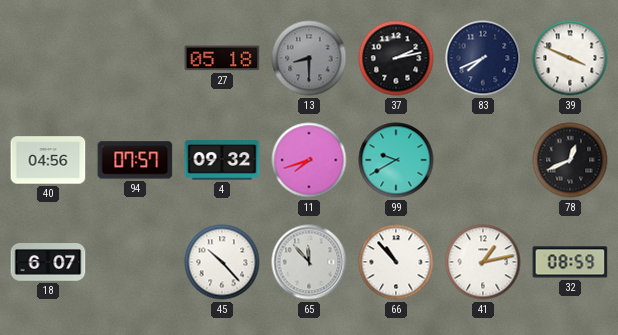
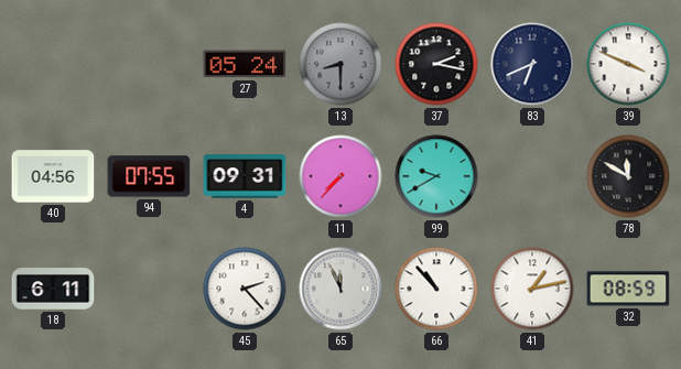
27: 05:18 -> 05:24 (245, 64)
37: 2:13 -> 2:17 (436, 64)
83: 7:41 -> 6:41 (532, 64)
94: 07:57 -> 07:55 (149, 176)
4: 09:32 -> 09:31 (245, 176)
11: 7:42 -> 7:37 (340, 176)
78: 12:41 -> 11:50 (628, 176)
18: 6:07 -> 6:11 (53, 289)
45: 10:23 -> 2:23 (245, 289)
65: 11:53 -> 11:56 (340, 289)
